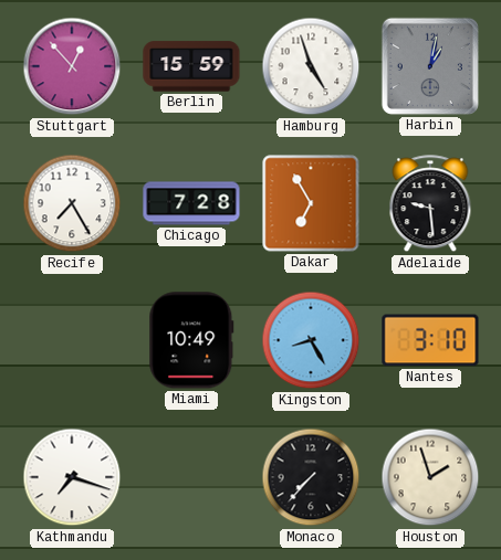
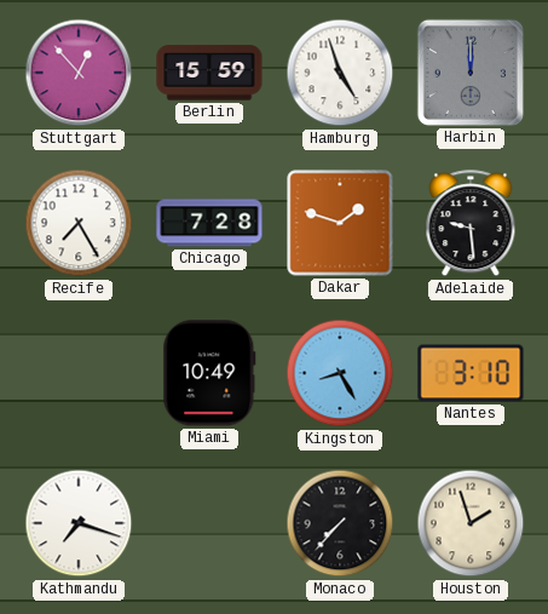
Harbin: 1:02 -> 12:00 (471, 73)
Dakar: 6:55 -> 1:48 (340, 223)
